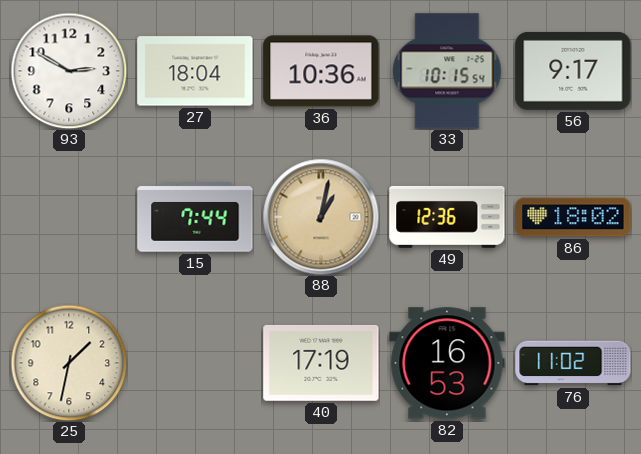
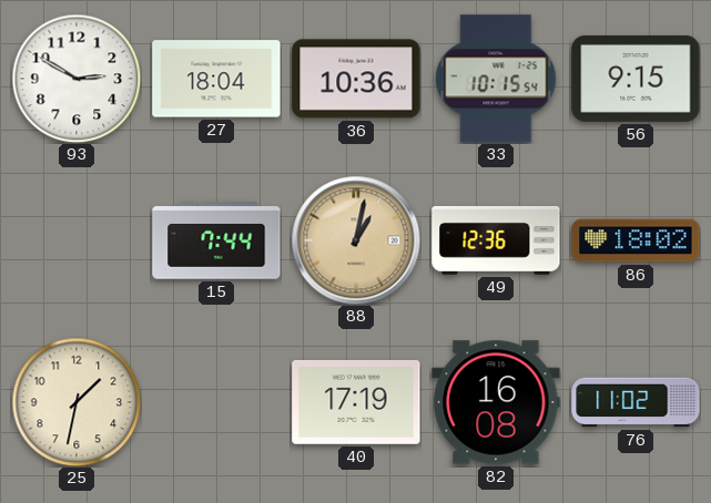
56: 9:17 -> 9:15 (636, 79)
82: 16:53 -> 16:08 (496, 402)
